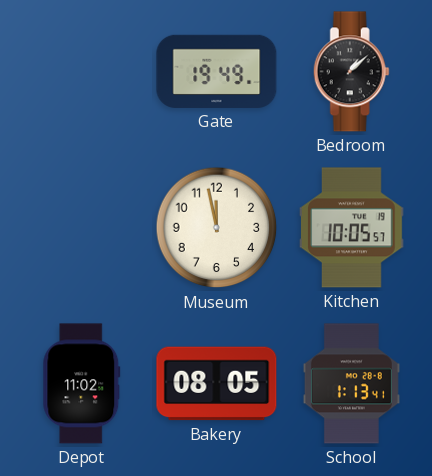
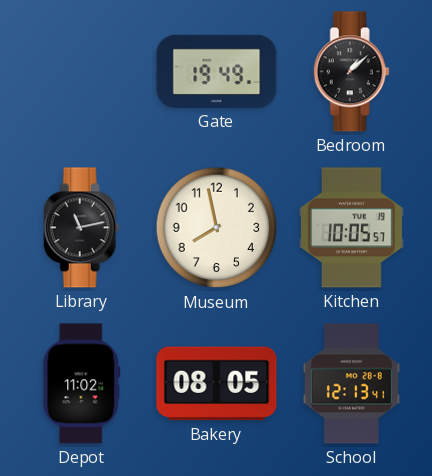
Library: none -> 11:13 (81, 228)
Museum: 11:58 -> 7:58 (217, 228)
School: 1:13 -> 12:13 (351, 384)
